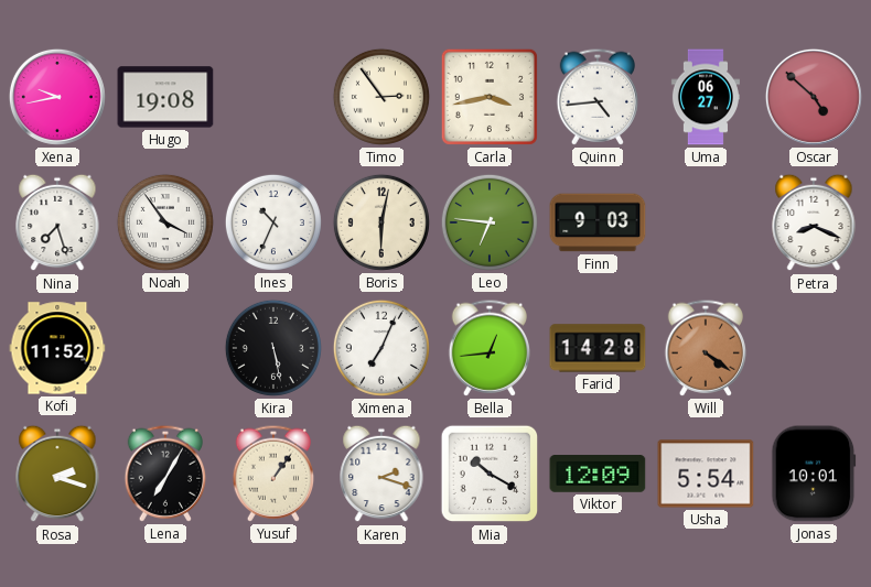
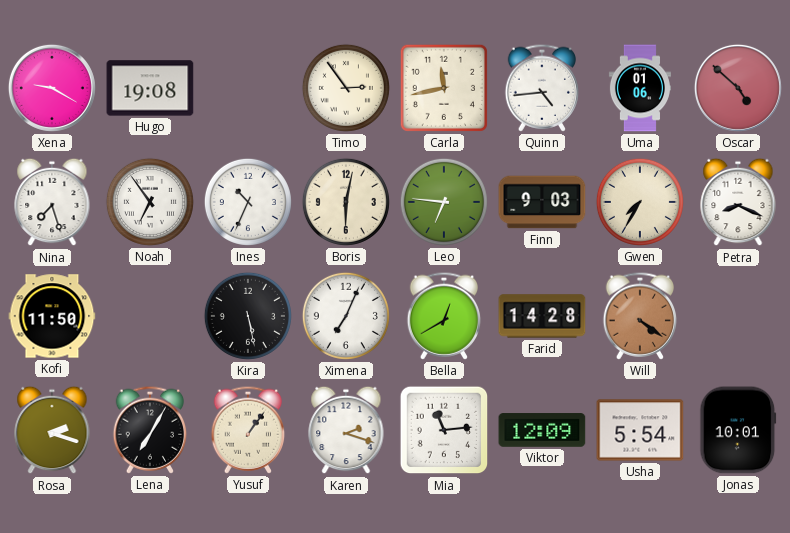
Xena: 9:43 -> 9:20 (52, 88)
Carla: 3:43 -> 11:43 (444, 88)
Uma: 06:27 -> 01:06 (640, 88)
Noah: 3:54 -> 6:54 (150, 202)
Gwen: none -> 7:35 (640, 202)
Kofi: 11:52 -> 11:50 (52, 316)
Bella: 12:44 -> 12:40 (444, 316)
Mia: 10:20 -> 11:14 (444, 430)
